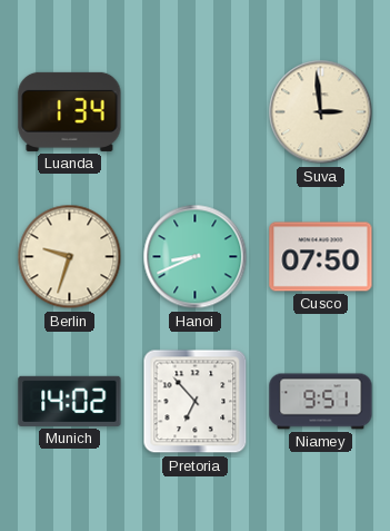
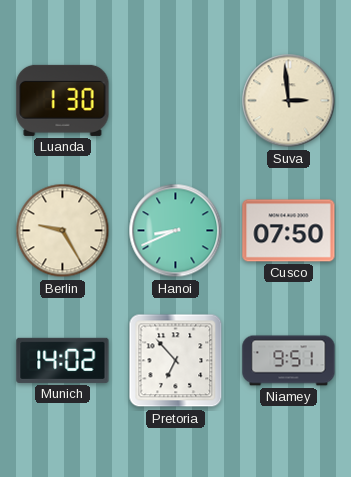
Luanda: 1:34 -> 1:30 (63, 100)
Berlin: 9:33 -> 9:25 (63, 231)
